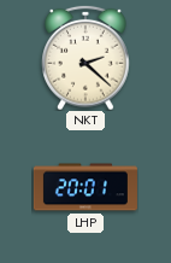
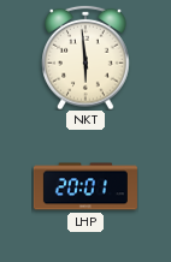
NKT: 2:22 -> 5:59 (85, 58)
